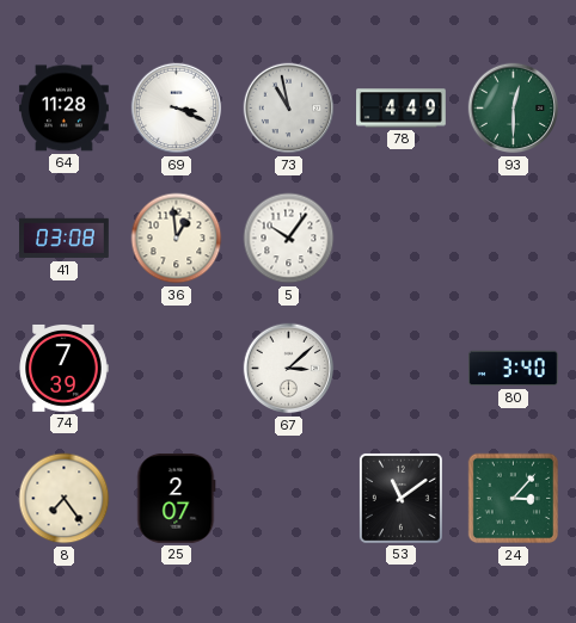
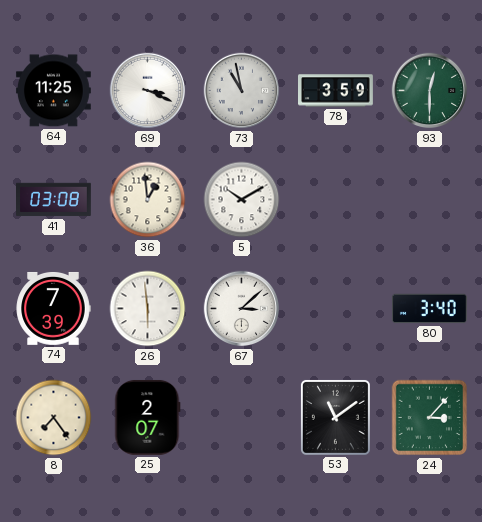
64: 11:28 -> 11:25 (53, 91)
78: 4:49 -> 3:59 (336, 91)
5: 10:06 -> 10:10 (242, 200)
26: none -> 5:59 (148, 309)
